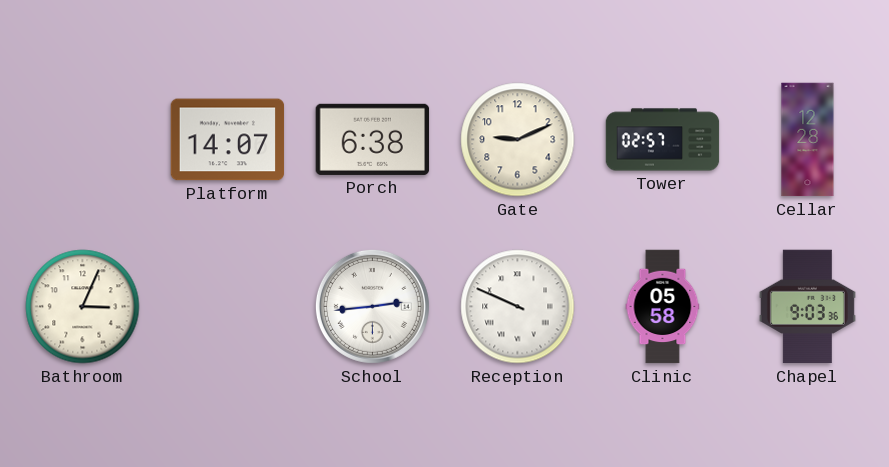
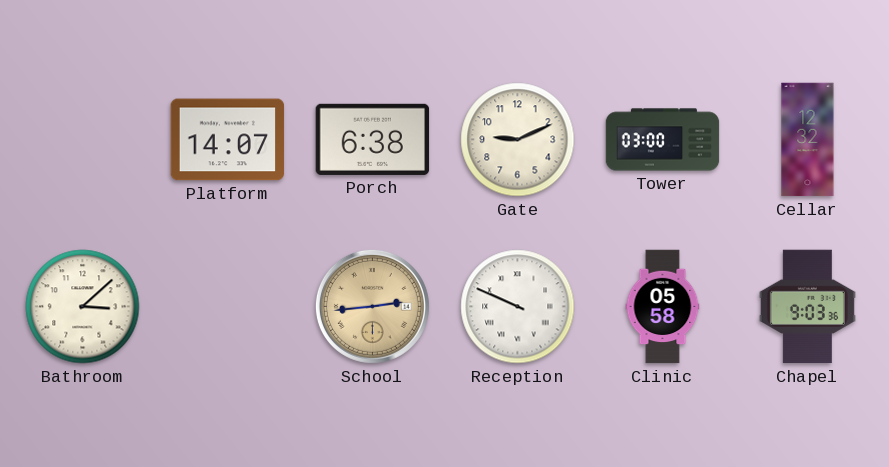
Tower: 02:57 -> 03:00 (663, 140)
Cellar: 12:28 -> 12:32 (808, 140)
Bathroom: 3:04 -> 3:08 (83, 307)
School dial: white -> champagne (372, 306)
